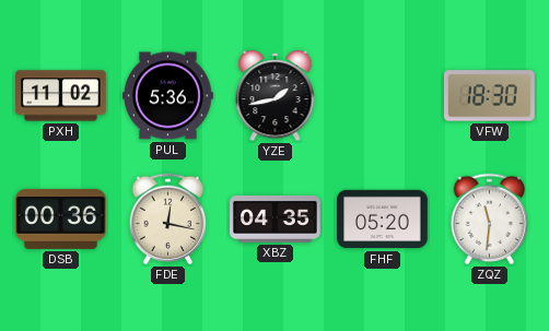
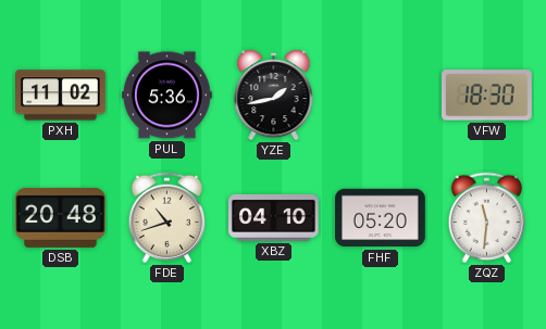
DSB: 00:36 -> 20:48 (61, 217)
FDE: 12:17 -> 10:42 (167, 218)
XBZ: 04:35 -> 04:10 (274, 217)
